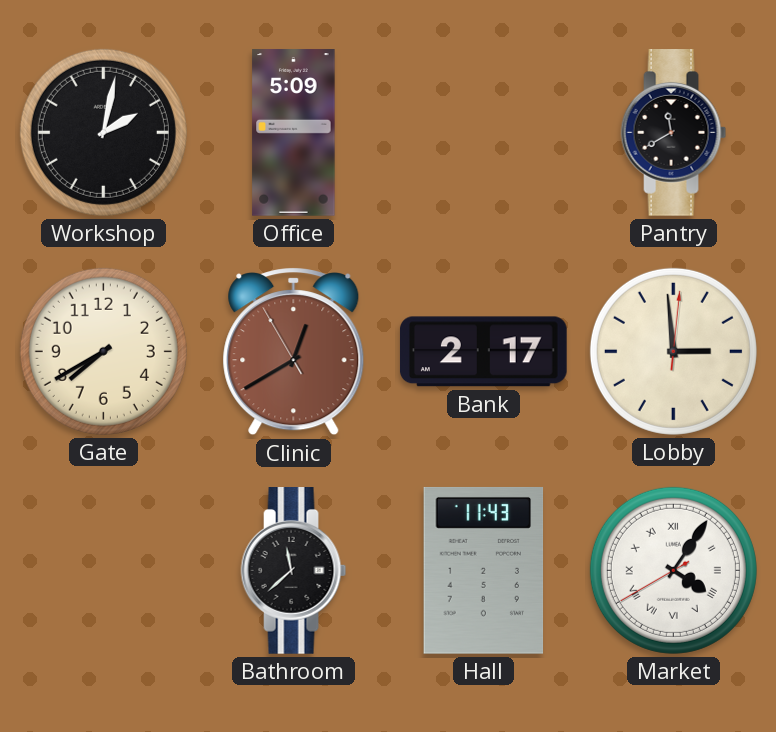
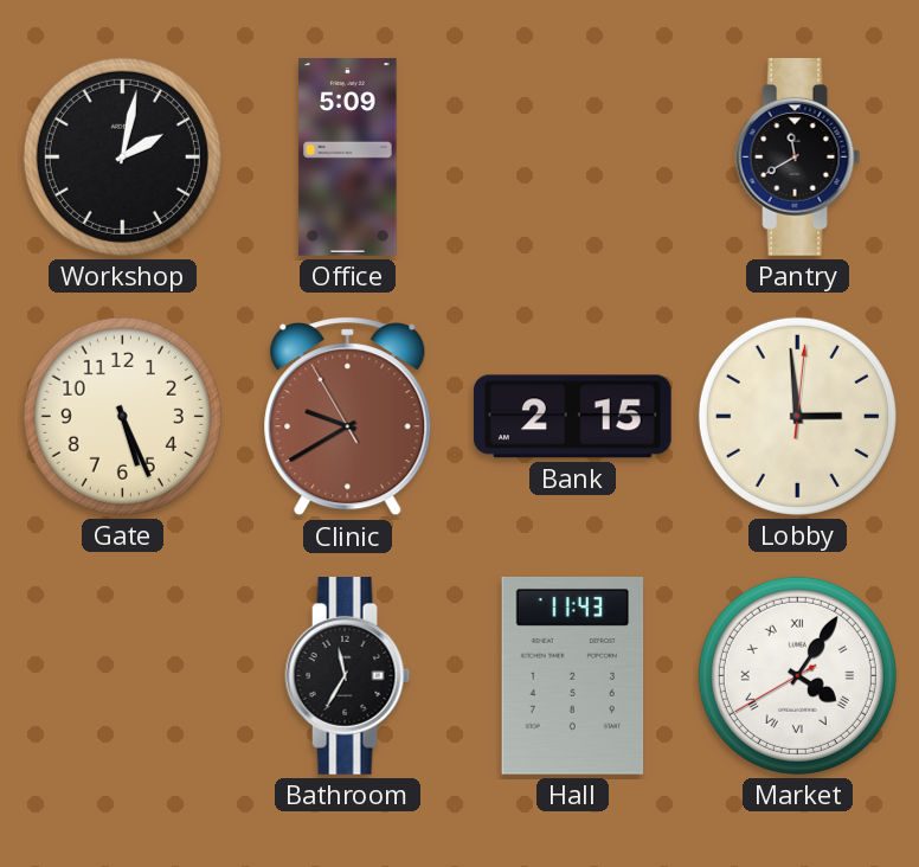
Gate: 7:40 -> 5:26 (122, 416)
Clinic: 12:39 -> 9:39 (348, 417)
Bank: 2:17 -> 2:15 (573, 417)
Bathroom: 11:38 -> 11:35 (348, 676)
